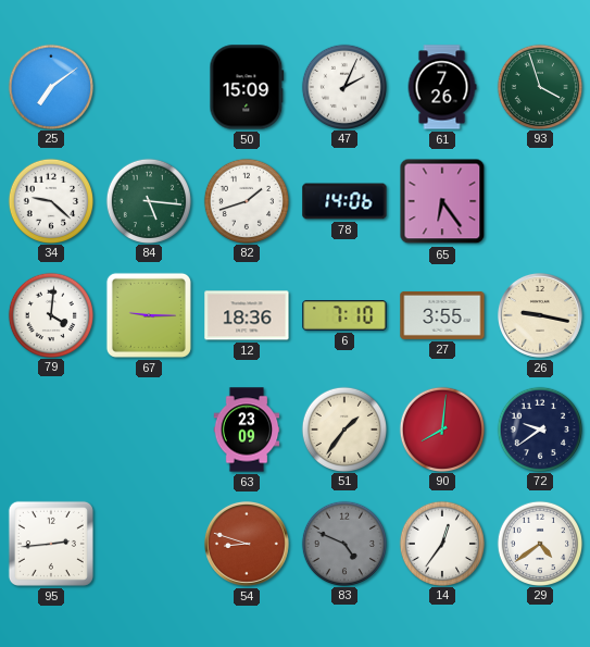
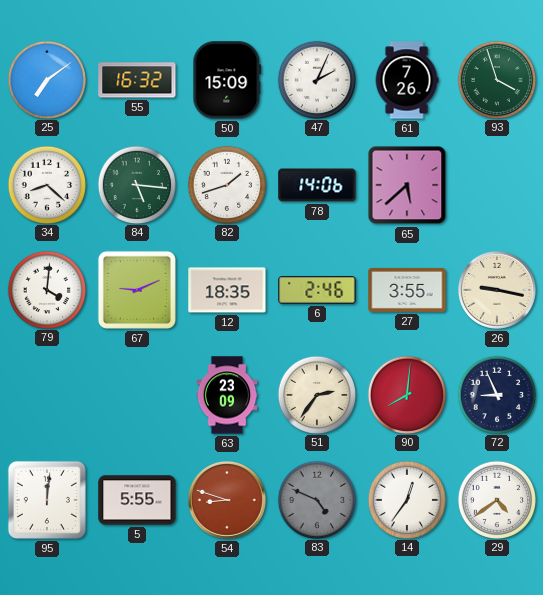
55: none -> 16:32 (137, 80)
34: 9:22 -> 8:22 (46, 184)
65: 6:24 -> 5:38 (407, 185)
67: 9:15 -> 9:11 (137, 290)
12: 18:36 -> 18:35 (227, 290)
6: 7:10 -> 2:46 (317, 290)
51: 1:36 -> 2:36 (316, 394)
72: 9:39 -> 8:56 (496, 394)
95: 2:44 -> 12:01 (47, 500)
5: none -> 5:55 (137, 500)
